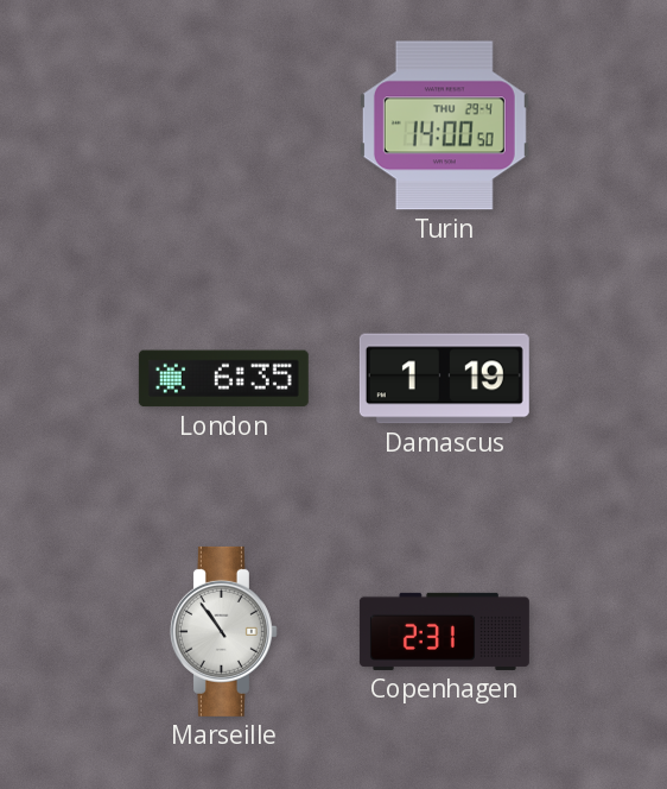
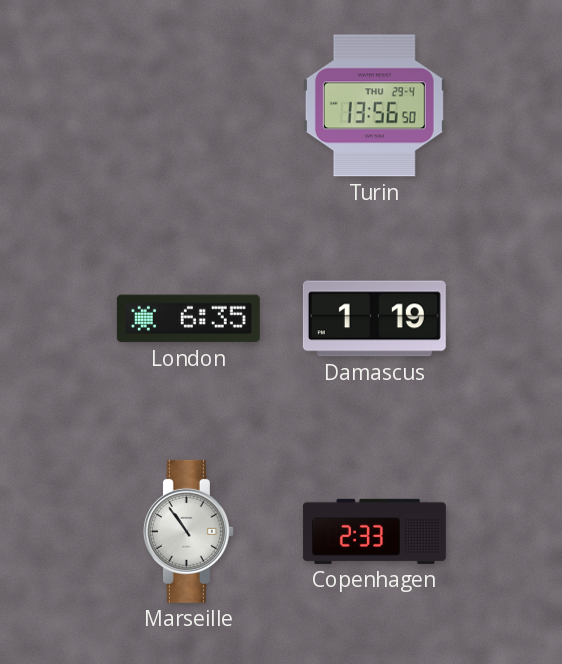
Turin: 14:00 -> 13:56 (374, 106)
Copenhagen: 2:31 -> 2:33 (374, 531)
